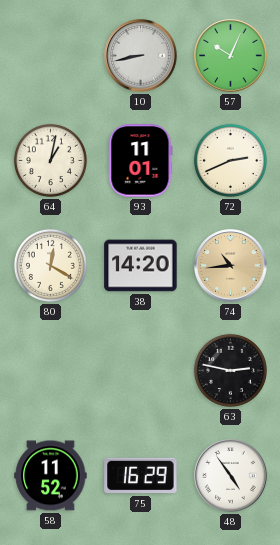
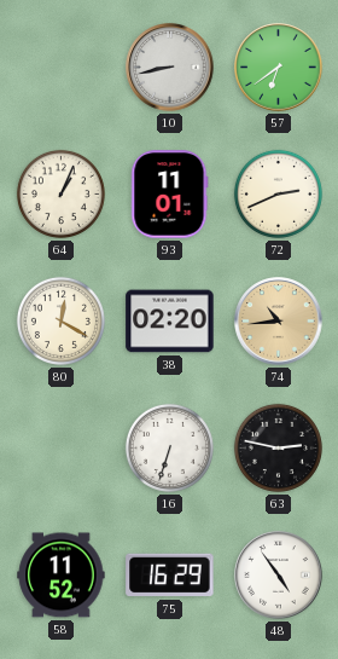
57: 10:04 -> 6:39 (279, 68)
64: 1:02 -> 1:04 (60, 193)
38: 14:20 -> 02:20 (170, 322)
16: none -> 6:33 (169, 447)
